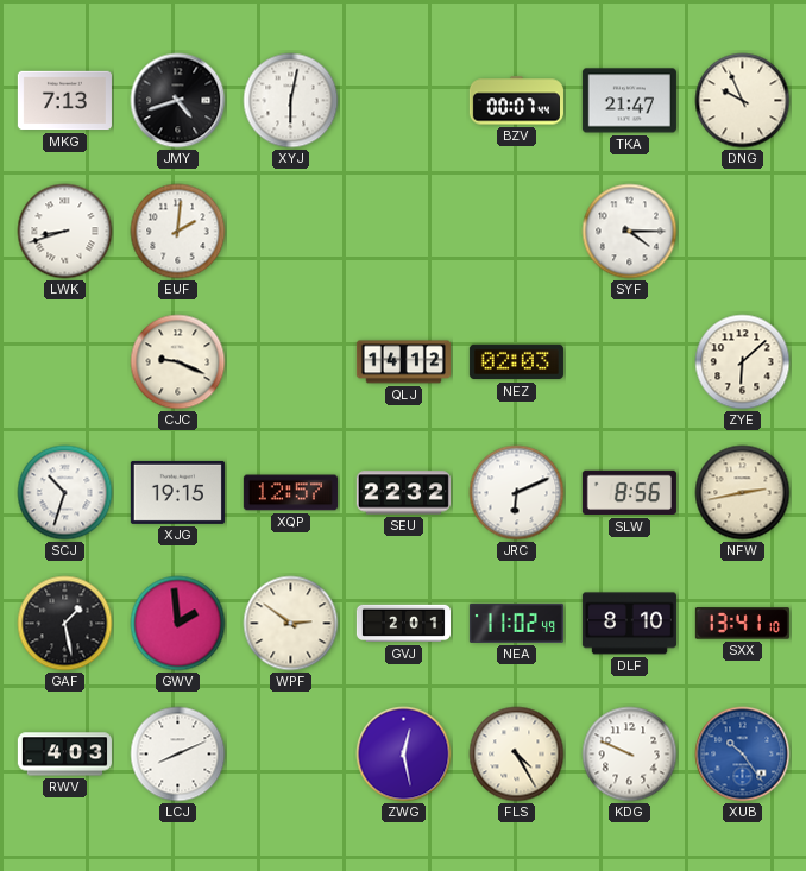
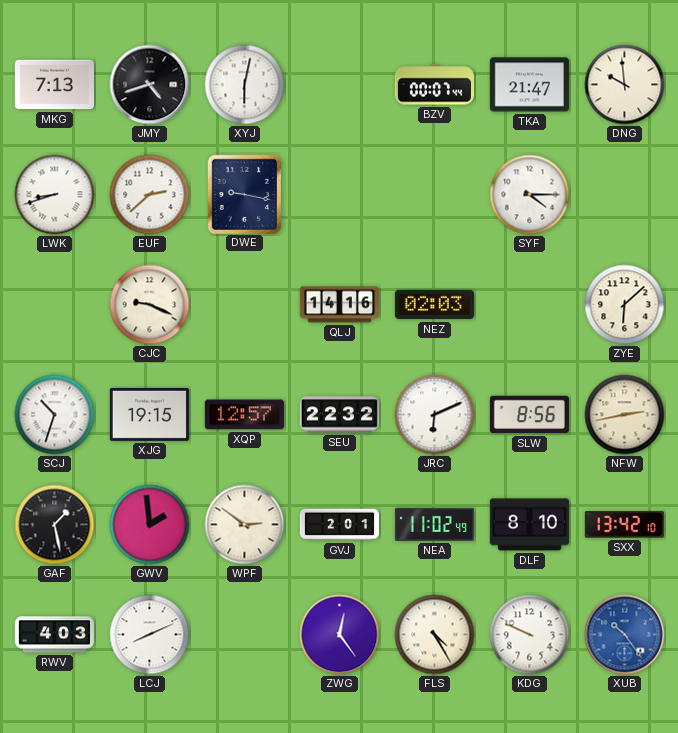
DNG: 9:56 -> 9:59 (625, 85)
EUF: 2:01 -> 2:38 (150, 195)
DWE: none -> 9:17 (244, 194)
QLJ: 14:12 -> 14:16 (339, 305)
SXX: 13:41 -> 13:42 (624, 525)
ZWG: 12:28 -> 12:24 (340, 635)
